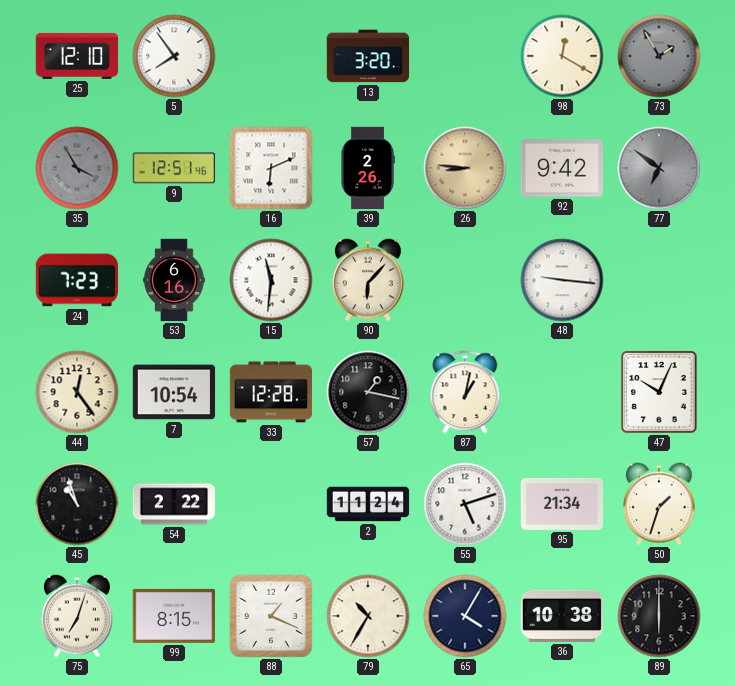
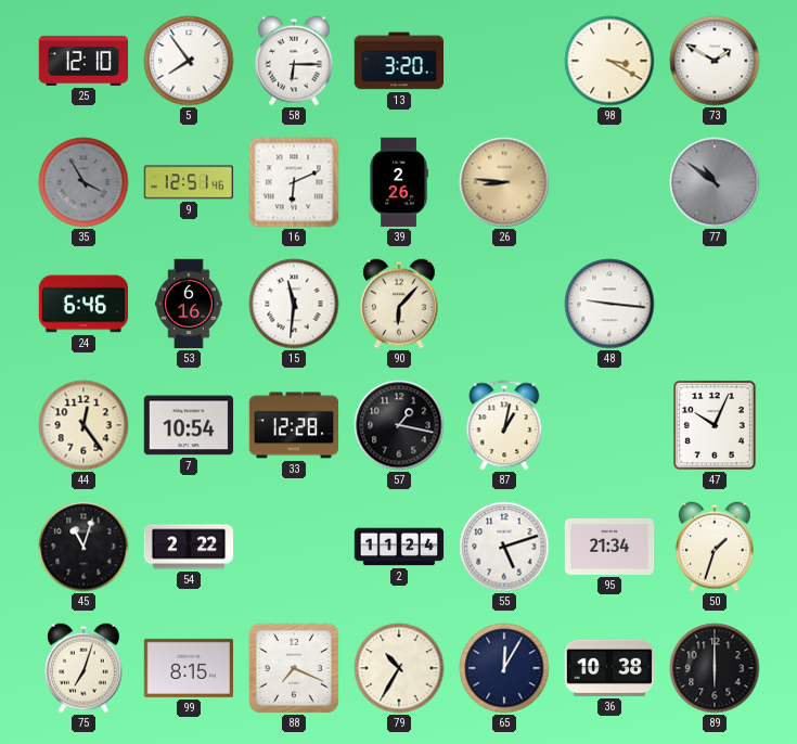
58: none -> 6:15 (295, 61)
98: 12:20 -> 3:20 (609, 61)
73: 1:55 -> 1:50 (715, 61)
73 dial: grey -> white (715, 61)
92: 9:42 -> none (562, 168)
77: 6:51 -> 10:51 (715, 182)
24: 7:23 -> 6:46 (83, 304)
45: 10:57 -> 11:03 (83, 547)
88: 1:19 -> 7:19 (294, 668)
65: 4:05 -> 12:05 (504, 668)
